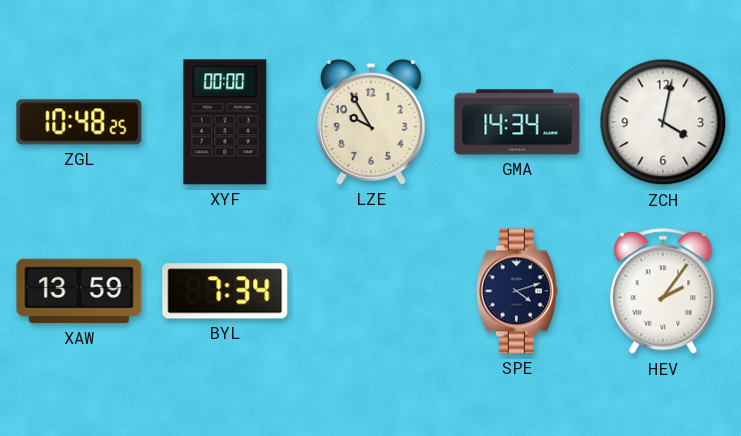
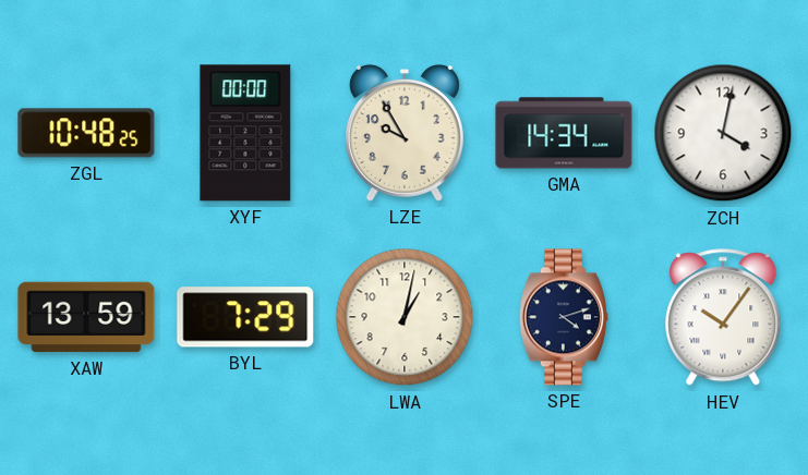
BYL: 7:34 -> 7:29 (245, 317)
LWA: none -> 1:02 (405, 317)
HEV: 2:06 -> 10:06 (723, 318)
